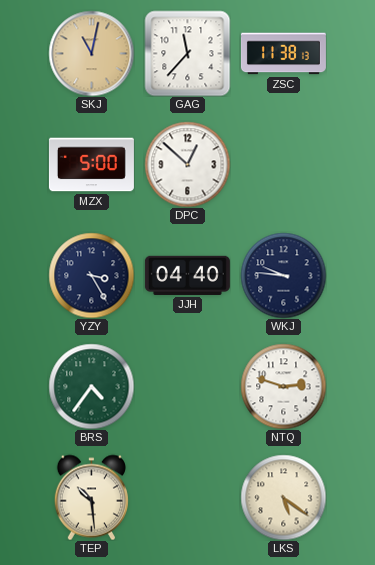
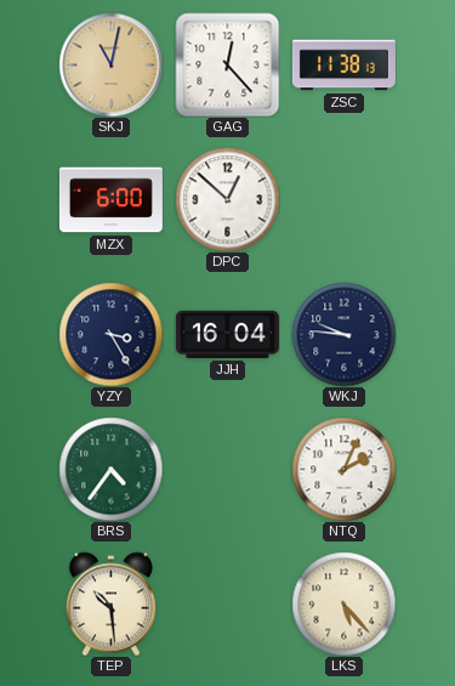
GAG: 11:37 -> 12:23 (227, 64)
MZX: 5:00 -> 6:00 (110, 200)
JJH: 04:40 -> 16:04 (227, 334)
NTQ: 2:48 -> 2:04 (343, 469)
LKS: 5:21 -> 5:23 (343, 603)
